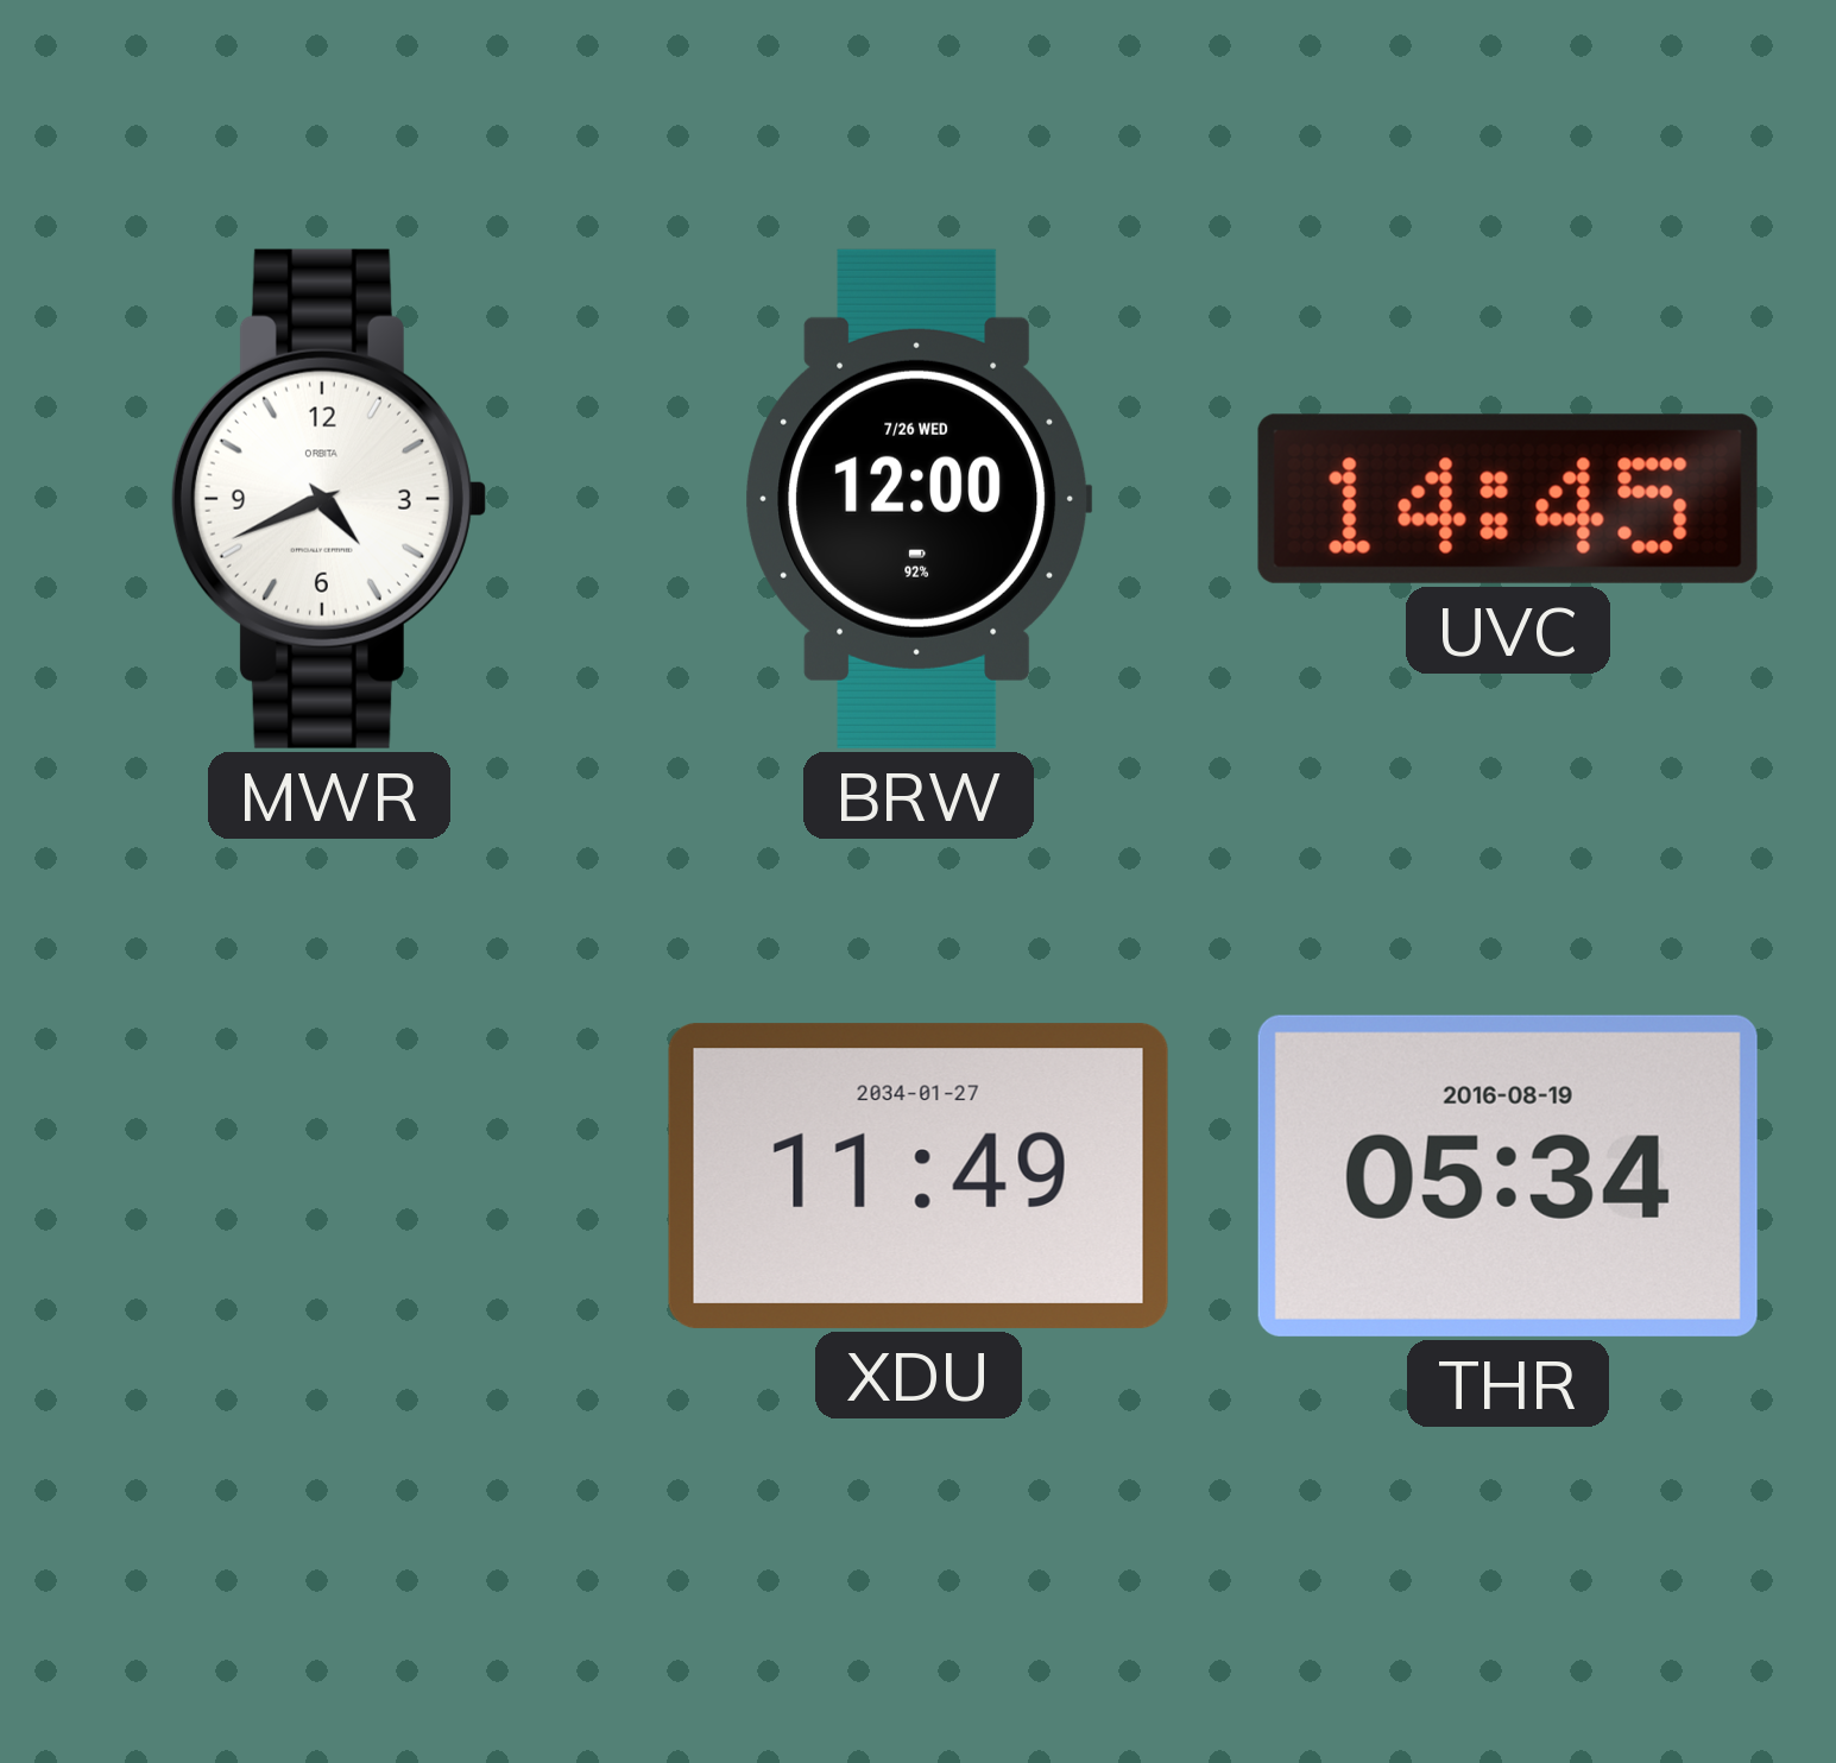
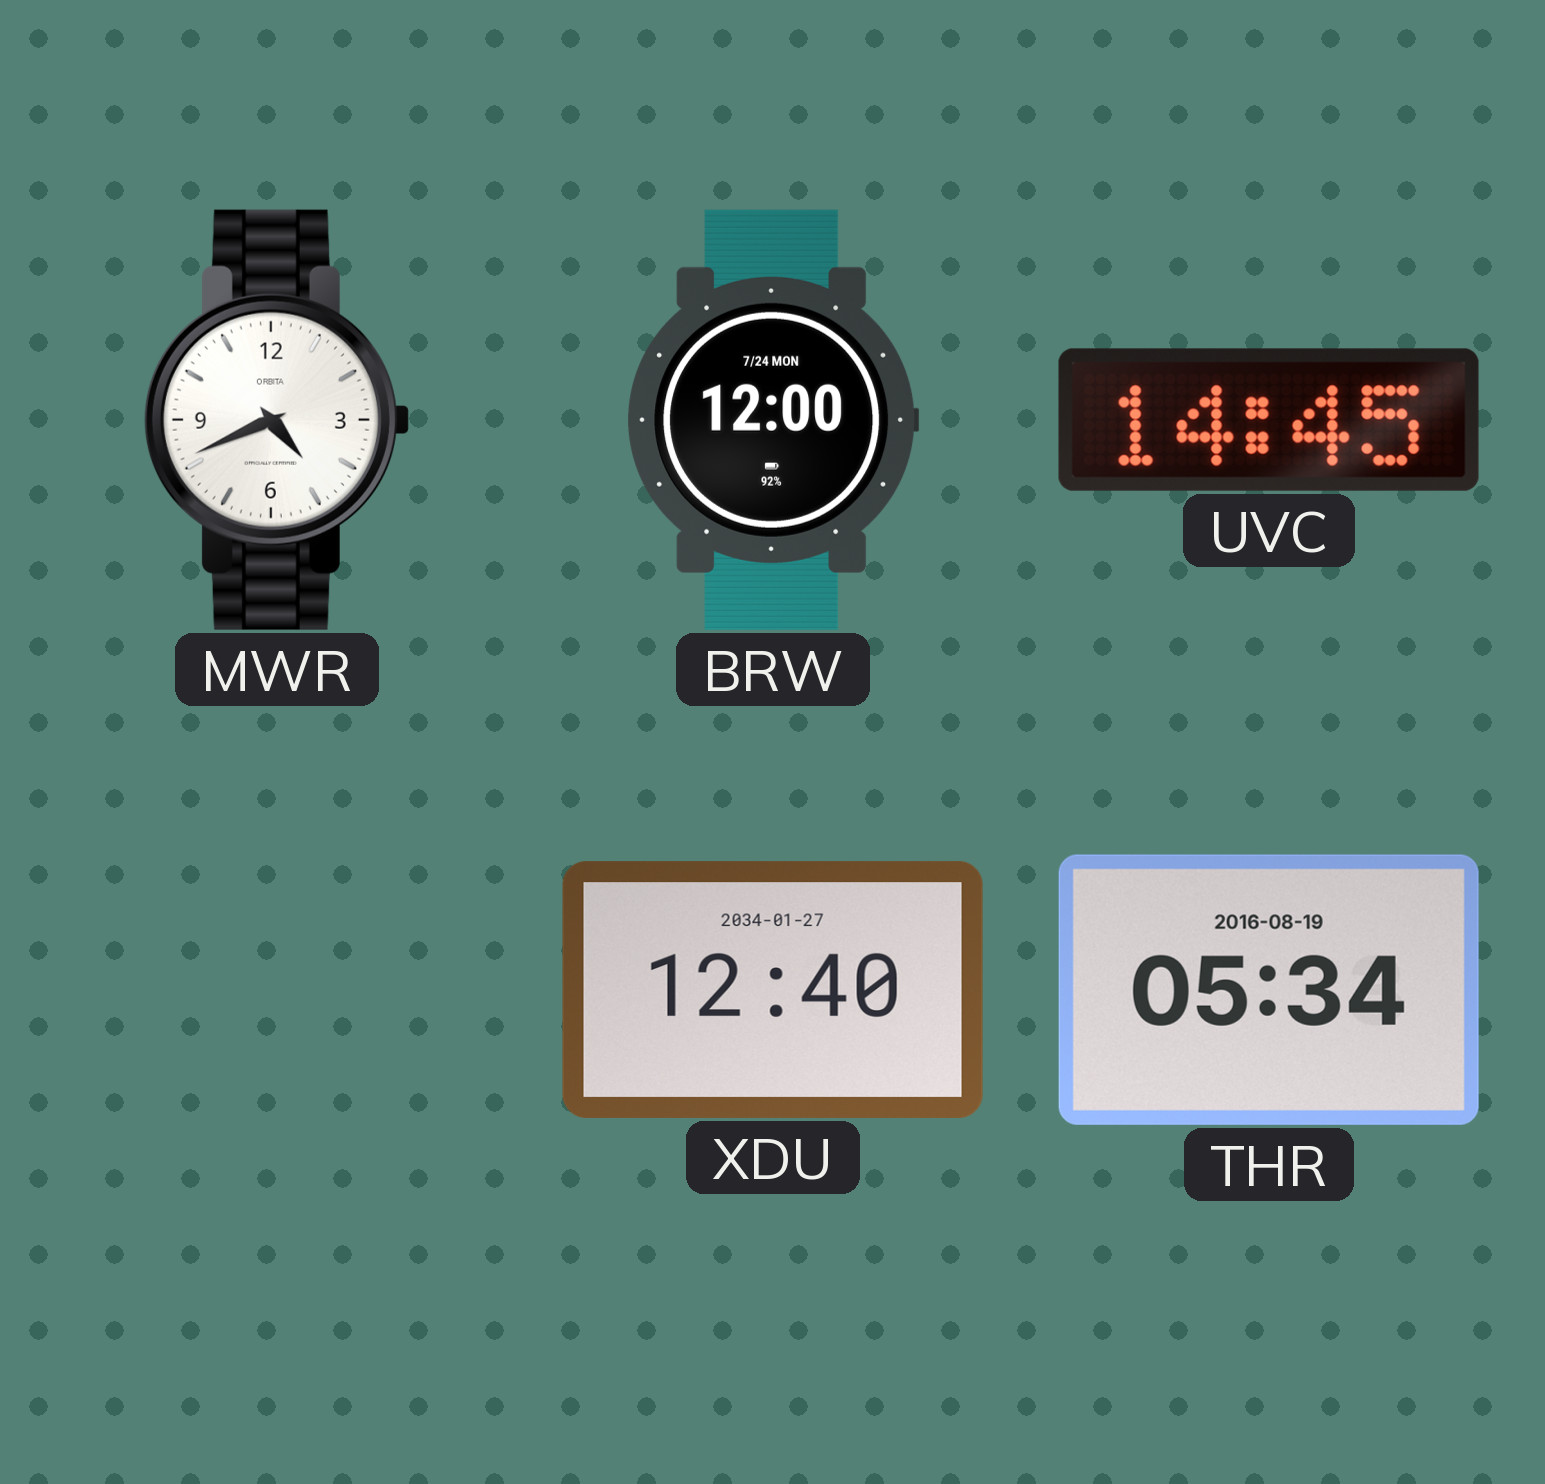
BRW date: 7/26 WED -> 7/24 MON (773, 420)
XDU: 11:49 -> 12:40 (773, 990)
